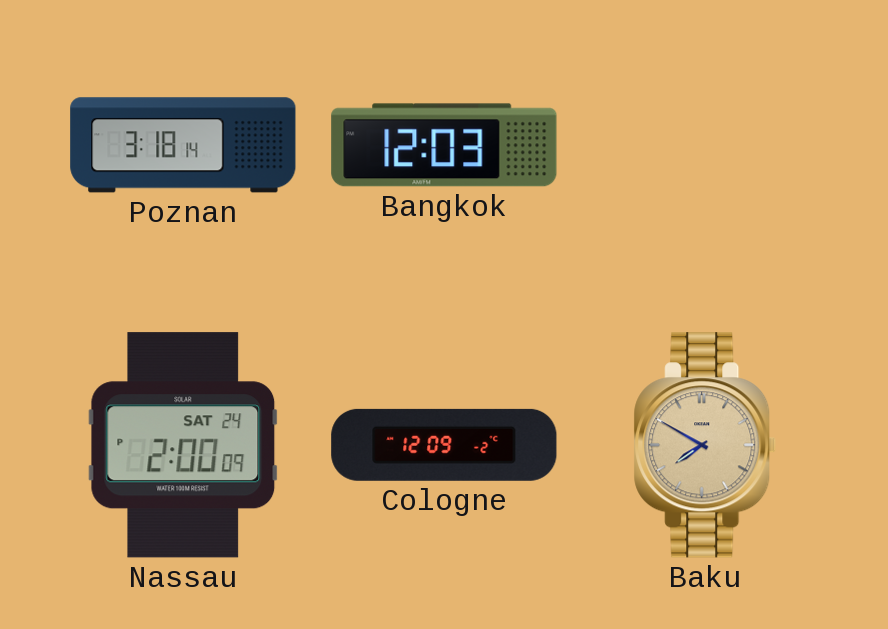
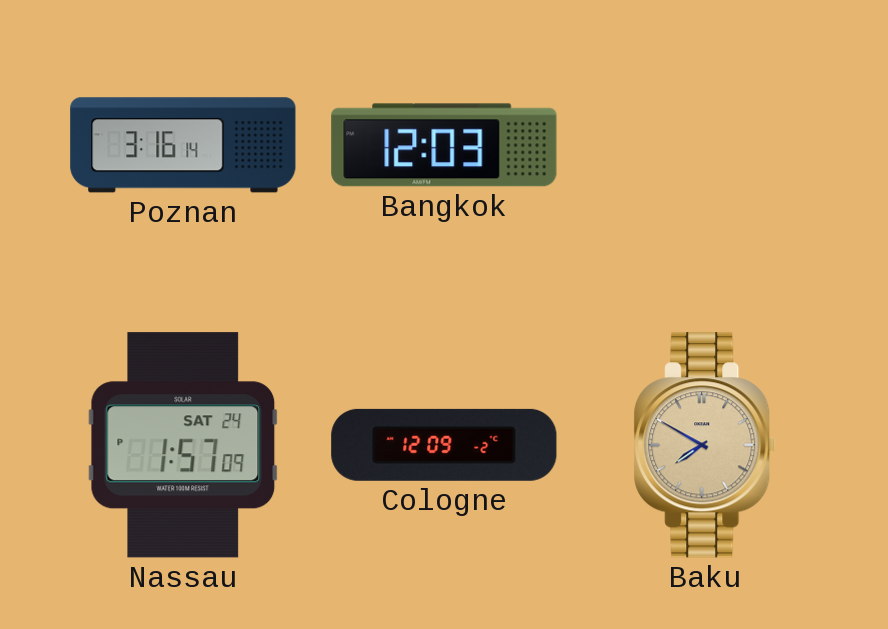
Poznan: 3:18 -> 3:16 (183, 145)
Nassau: 2:00 -> 1:57 (183, 445)
